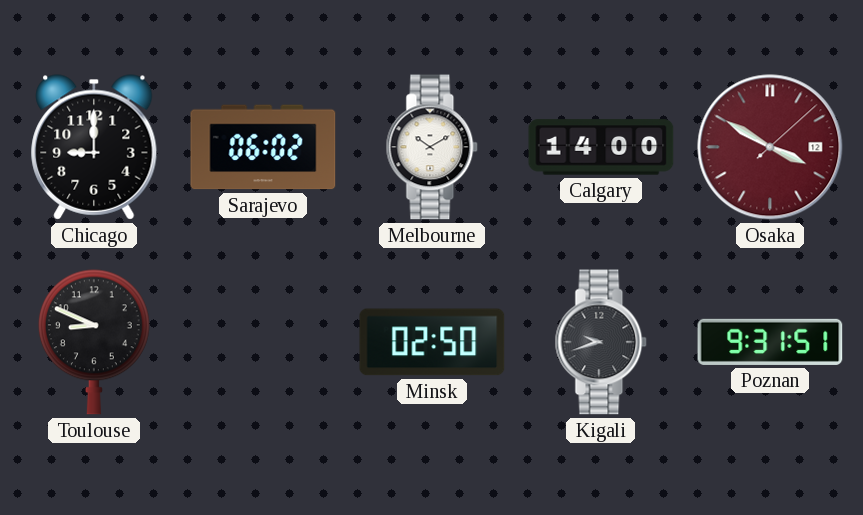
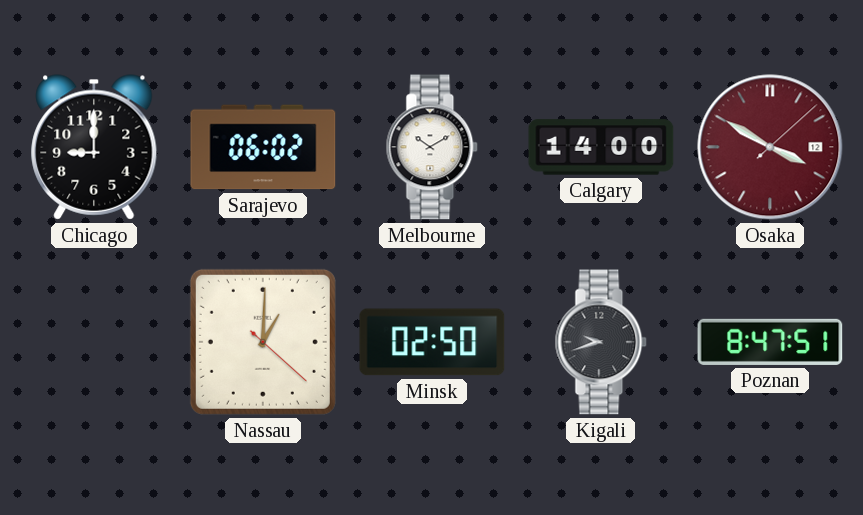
Toulouse: 8:49 -> none (94, 342)
Nassau: none -> 1:00 (263, 342)
Poznan: 9:31 -> 8:47 (770, 342)
